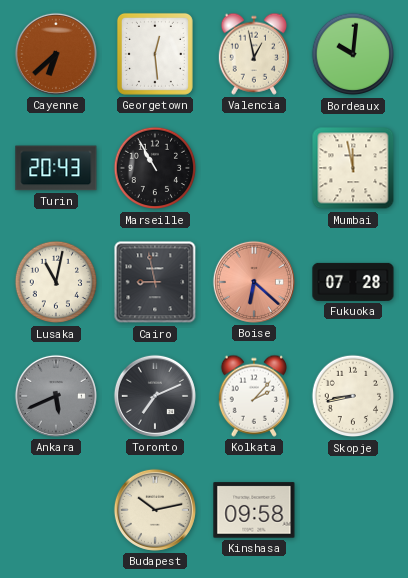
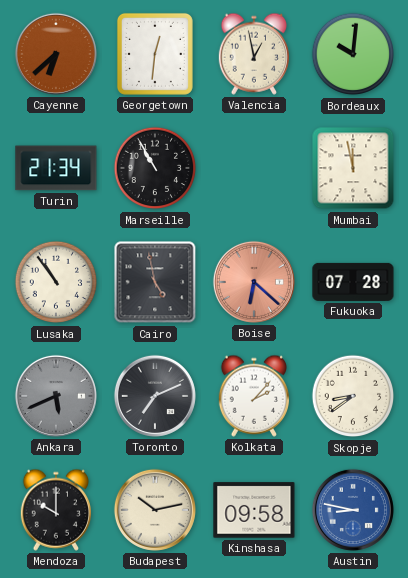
Georgetown: 12:29 -> 12:31 (155, 54)
Turin: 20:43 -> 21:34 (56, 168)
Lusaka: 11:02 -> 10:54 (56, 282)
Cairo: 8:58 -> 4:58 (155, 282)
Skopje: 8:43 -> 8:39 (353, 396)
Mendoza: none -> 10:00 (55, 510)
Austin: none -> 8:47 (353, 510)
